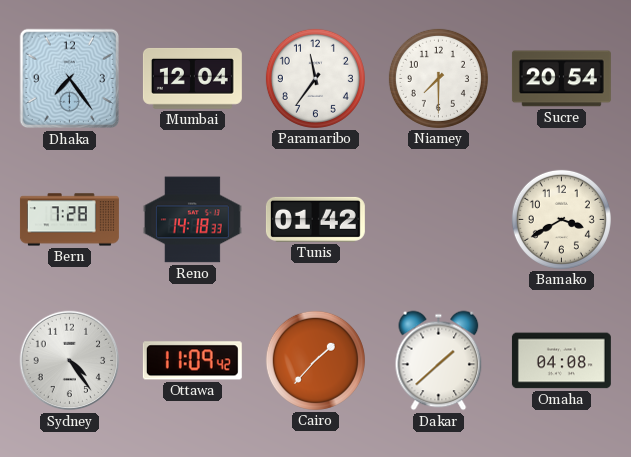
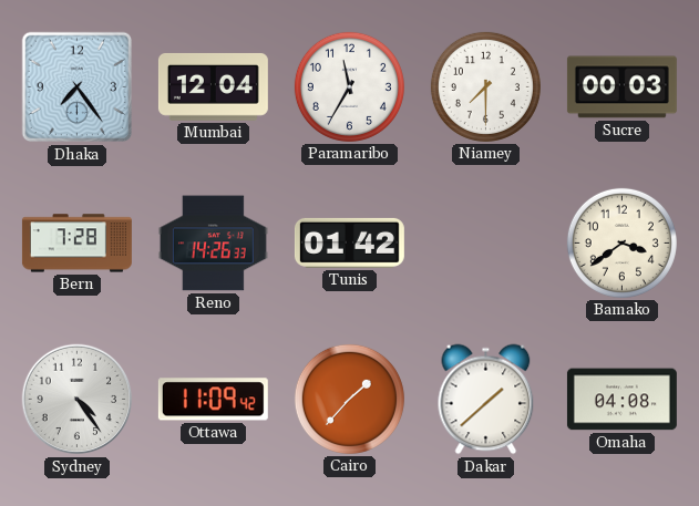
Paramaribo: 11:36 -> 11:35 (349, 86)
Sucre: 20:54 -> 00:03 (621, 87)
Reno: 14:18 -> 14:26 (213, 244)
Bamako: 3:40 -> 3:39 (621, 242)
